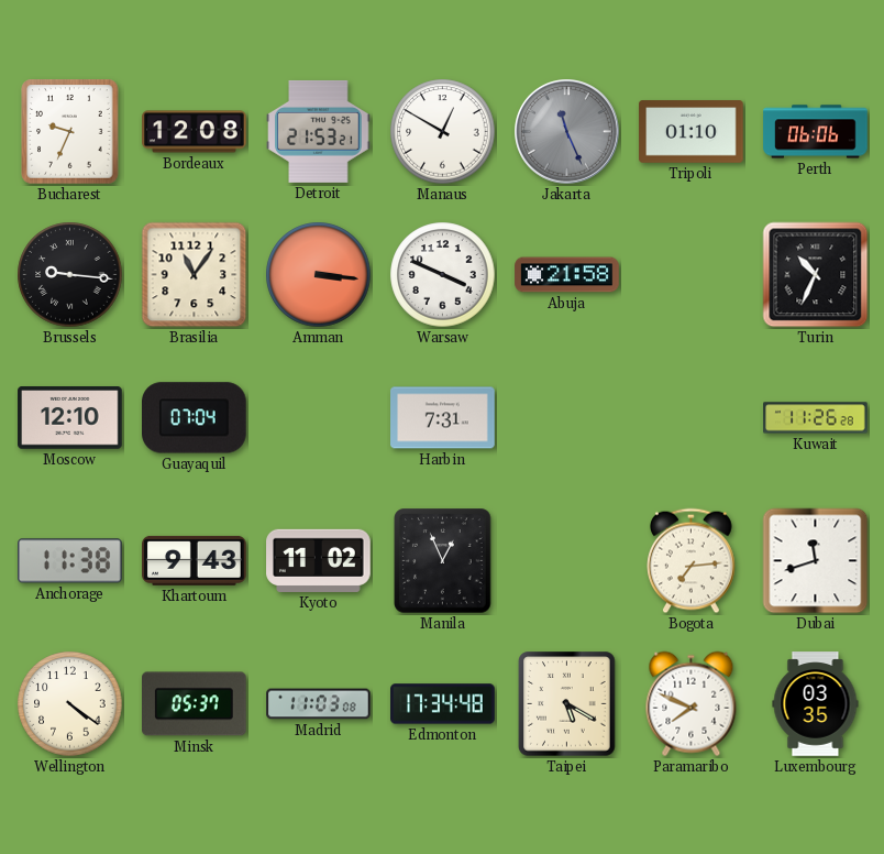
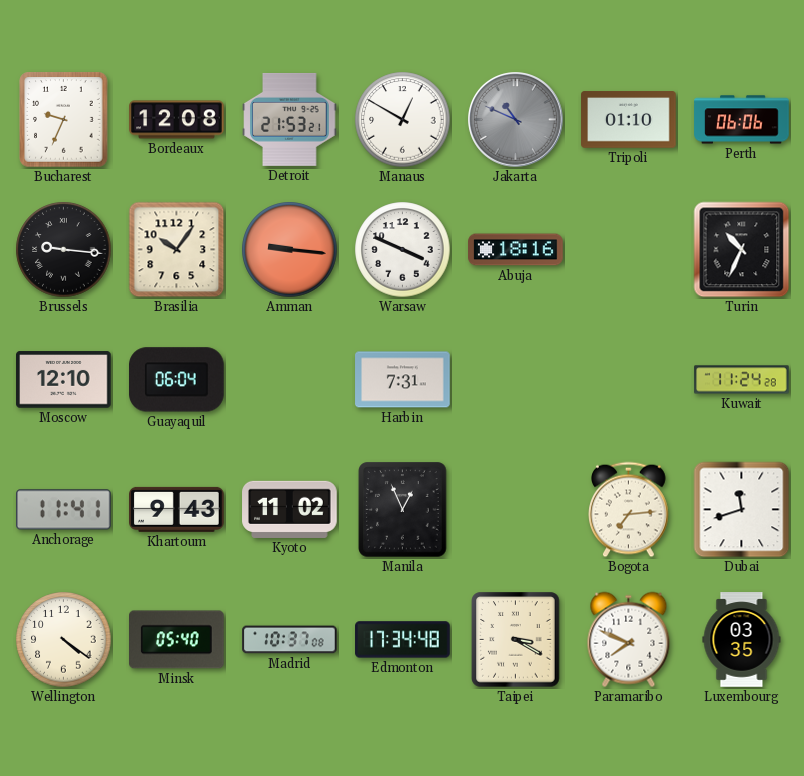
Jakarta: 11:26 -> 10:49 (516, 120)
Brasilia: 11:06 -> 10:06 (177, 250)
Amman: 3:16 -> 9:16 (290, 250)
Abuja: 21:58 -> 18:16 (516, 250)
Guayaquil: 07:04 -> 06:04 (177, 380)
Kuwait: 11:26 -> 11:24 (742, 380)
Anchorage: 11:38 -> 11:41 (64, 510)
Minsk: 05:37 -> 05:40 (177, 640)
Madrid: 11:03 -> 10:37 (290, 640)
Taipei: 5:20 -> 3:20 (516, 640)
